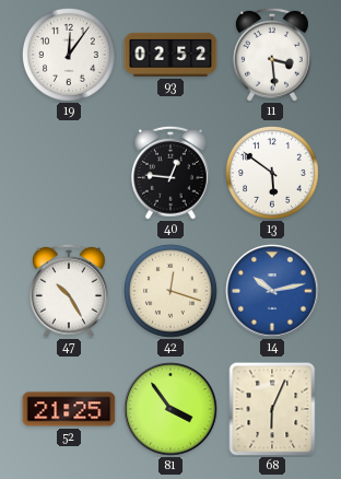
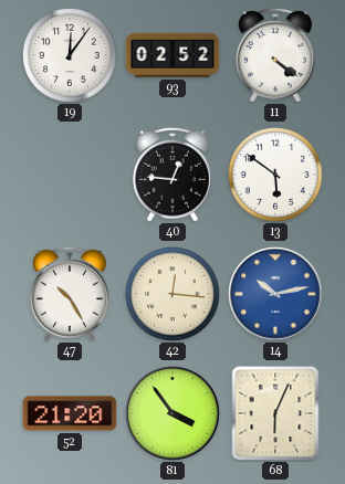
11: 3:29 -> 4:21 (276, 55)
42: 12:18 -> 12:16 (174, 295)
52: 21:25 -> 21:20 (70, 413)
